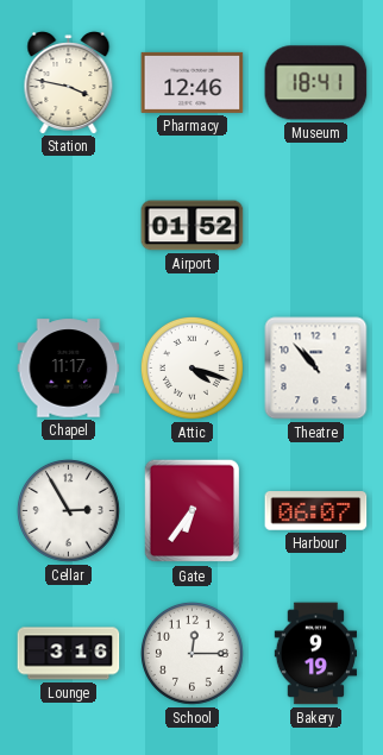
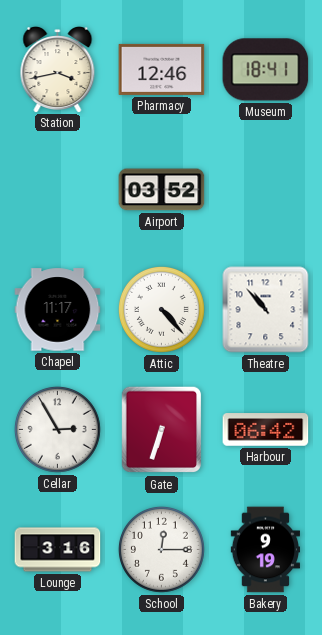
Station: 3:47 -> 3:43 (58, 70)
Airport: 01:52 -> 03:52 (162, 190)
Attic: 4:18 -> 4:23 (162, 310)
Gate: 6:36 -> 6:33 (162, 430)
Harbour: 06:07 -> 06:42 (266, 430)
